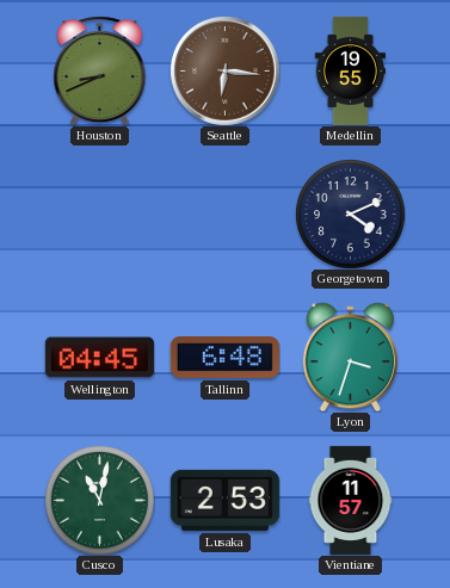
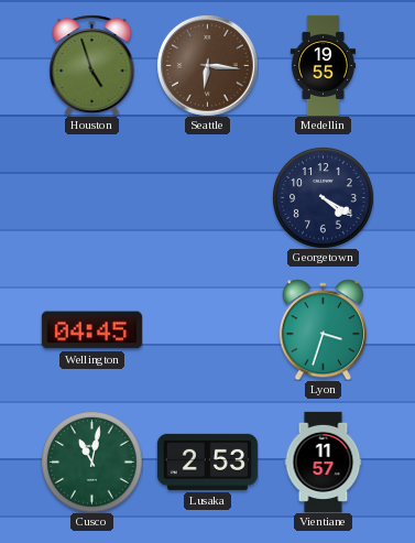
Houston: 8:41 -> 4:57 (92, 65)
Georgetown: 4:11 -> 4:20 (323, 197)
Tallinn: 6:48 -> none (224, 358)
